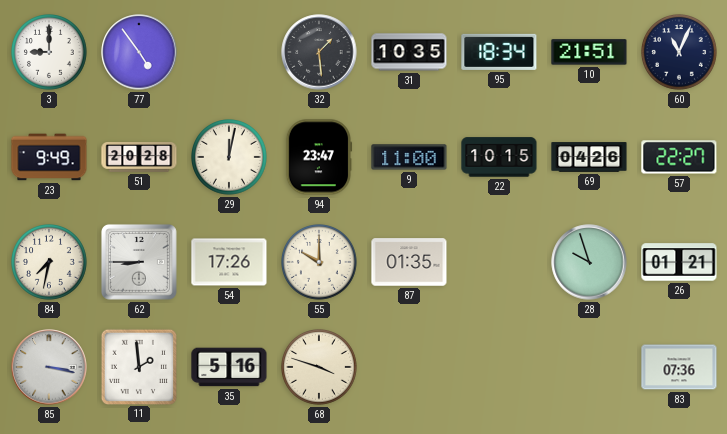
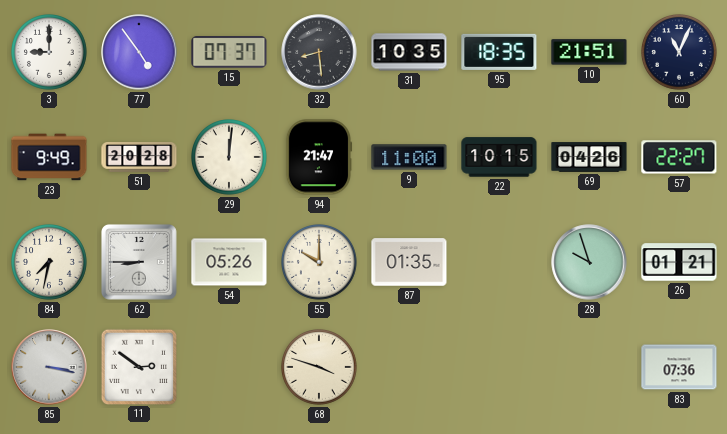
15: none -> 07:37 (229, 52)
32: 1:29 -> 8:29 (319, 52)
95: 18:34 -> 18:35 (499, 52)
29: 12:02 -> 12:01 (230, 158)
94: 23:47 -> 21:47 (319, 157)
54: 17:26 -> 05:26 (229, 262)
11: 1:59 -> 2:51 (138, 366)
35: 5:16 -> none (229, 367)
